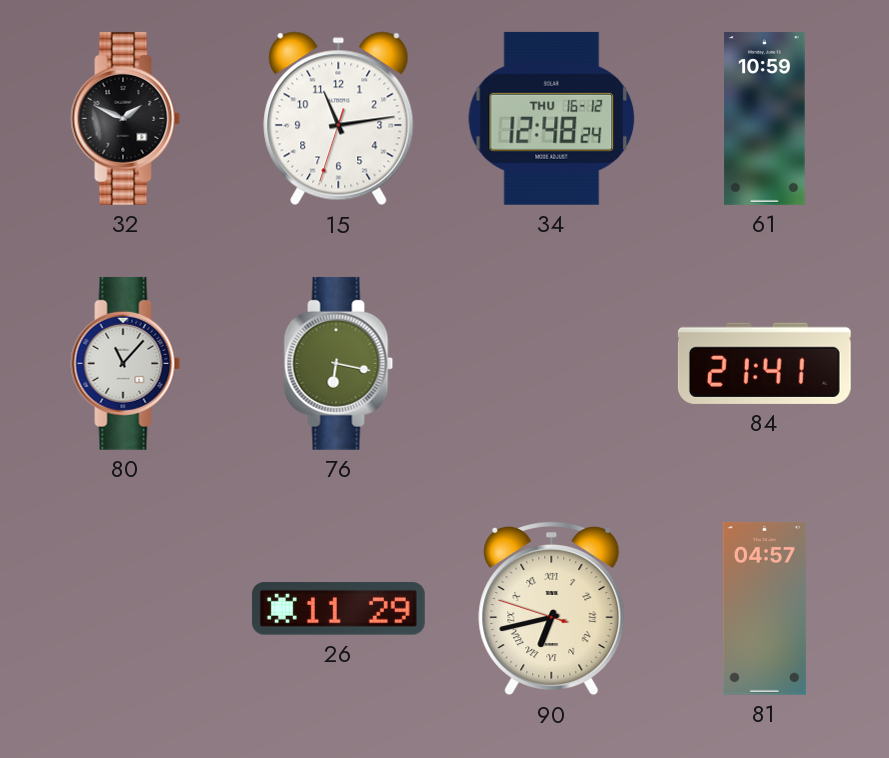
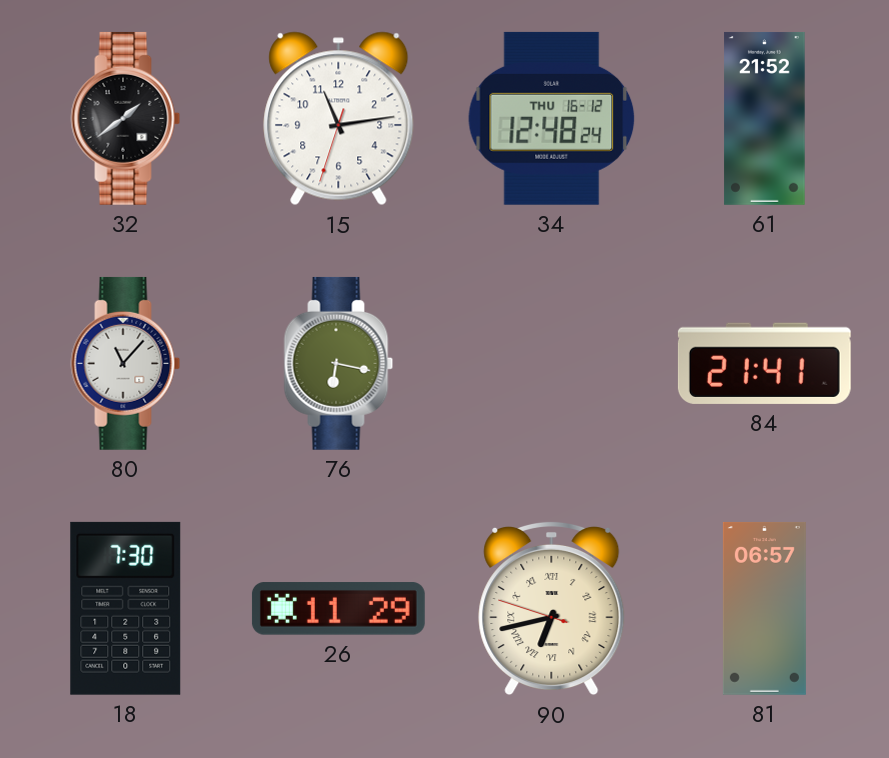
32: 1:49 -> 1:39 (126, 118)
61: 10:59 -> 21:52 (765, 118)
18: none -> 7:30 (126, 608)
81: 04:57 -> 06:57 (764, 608)
